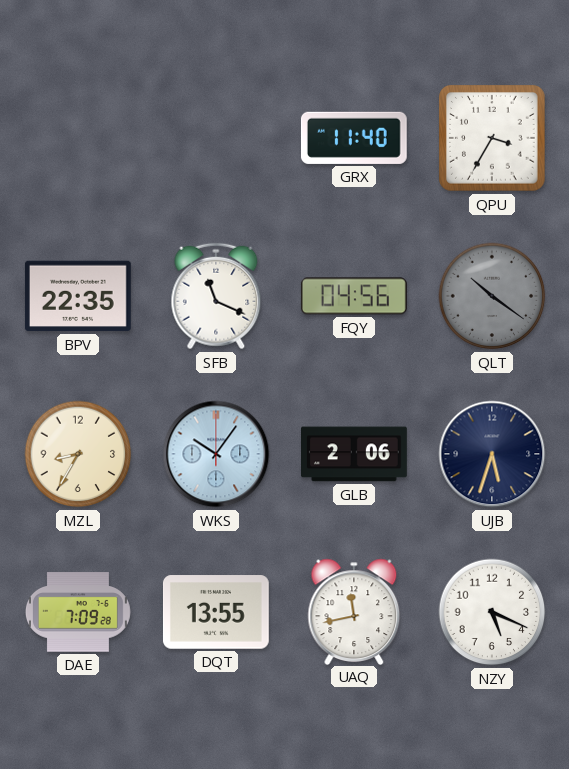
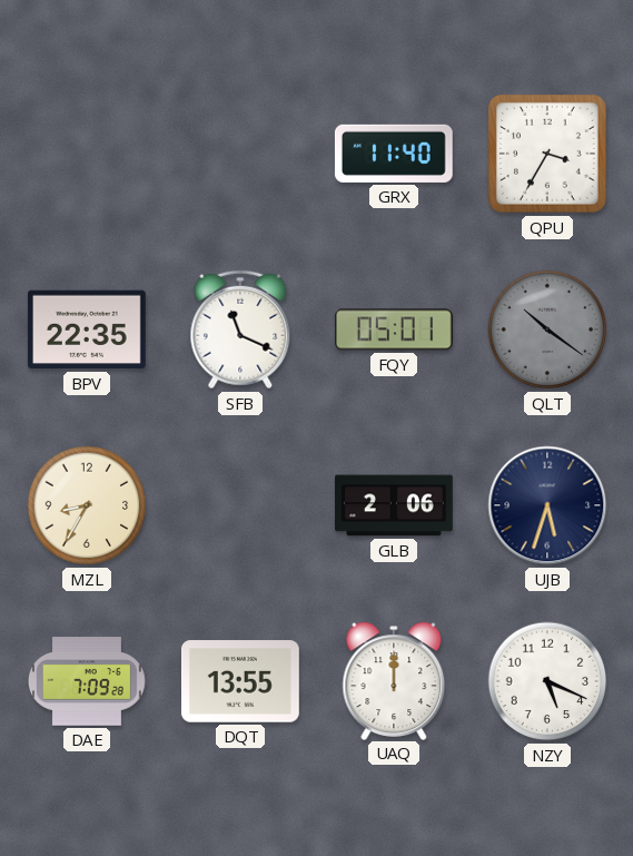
FQY: 04:56 -> 05:01 (394, 329)
WKS: 10:06 -> none (216, 454)
UAQ: 11:43 -> 12:00 (394, 680)
